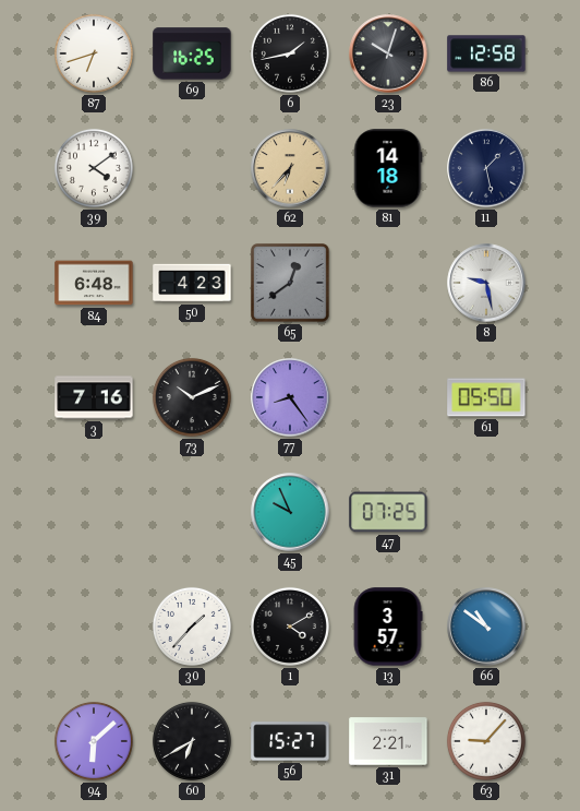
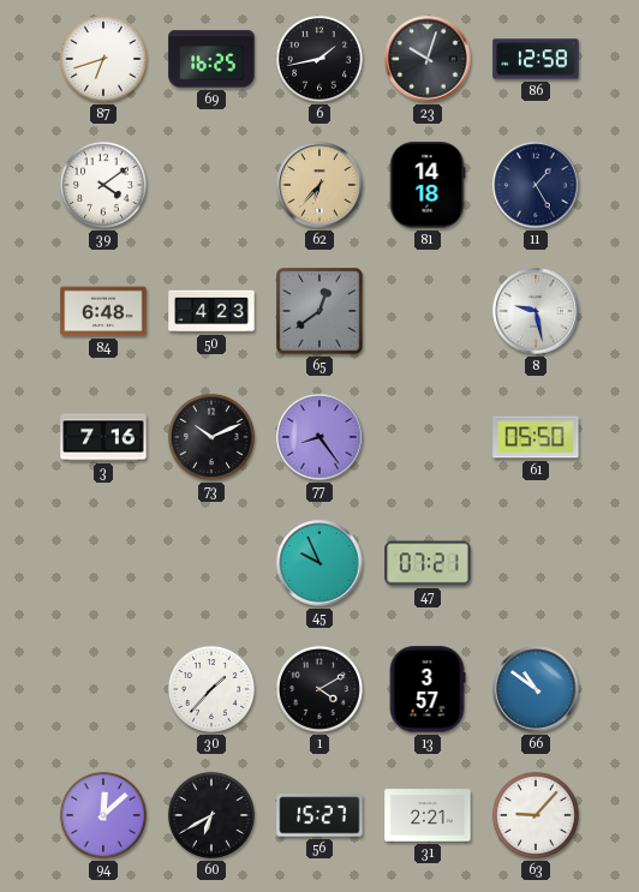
11: 1:28 -> 1:25 (536, 185)
47: 07:25 -> 07:21 (428, 563)
94: 6:08 -> 12:08 (103, 815)
